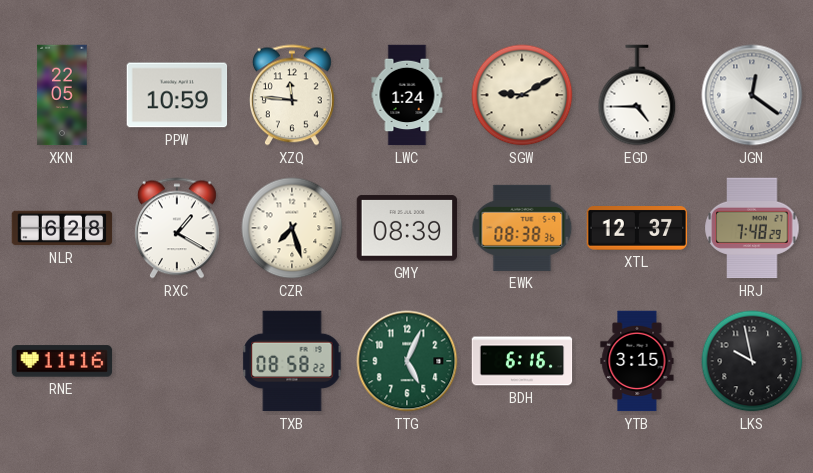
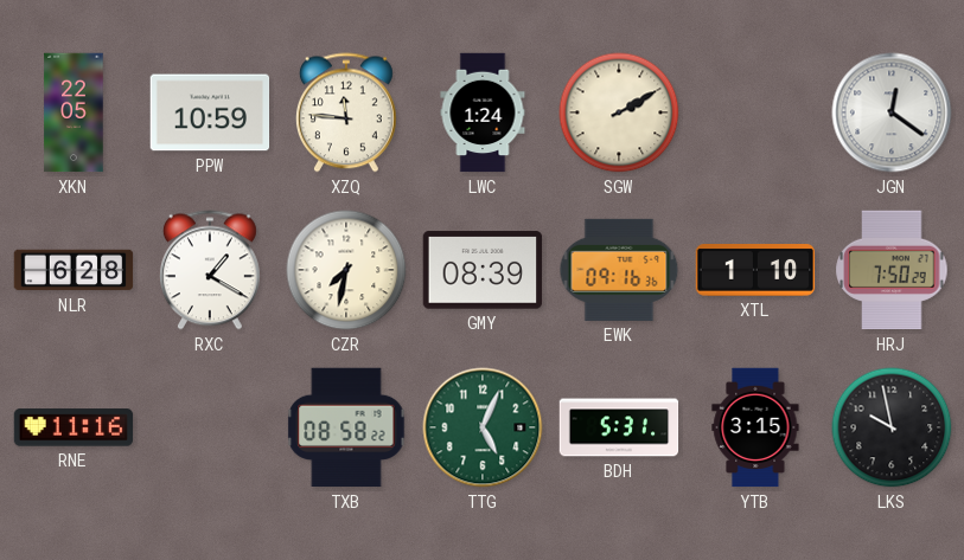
SGW: 9:10 -> 2:10 (619, 112)
EGD: 4:45 -> none (637, 95)
CZR: 7:27 -> 7:32 (346, 270)
EWK: 08:38 -> 09:16 (619, 270)
XTL: 12:37 -> 1:10 (755, 271)
HRJ: 7:48 -> 7:50 (892, 270)
BDH: 6:16 -> 5:31 (619, 427)
